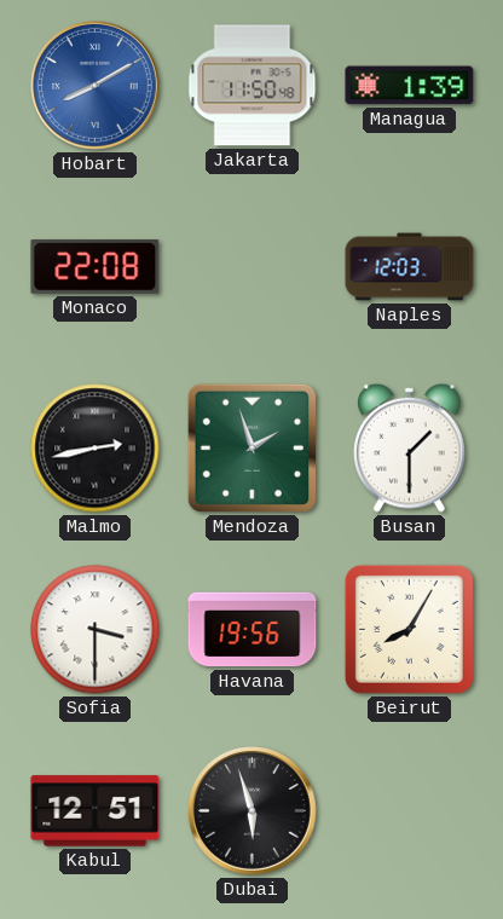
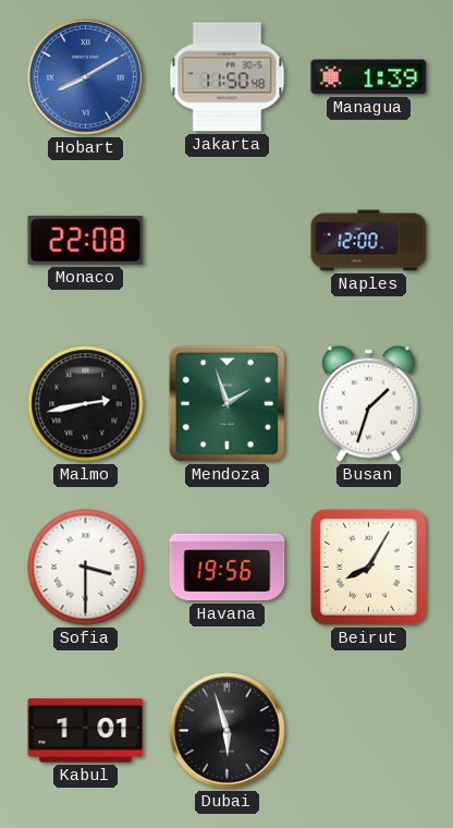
Naples: 12:03 -> 12:00 (369, 241)
Busan: 1:30 -> 1:33 (369, 403)
Kabul: 12:51 -> 1:01 (86, 731)
